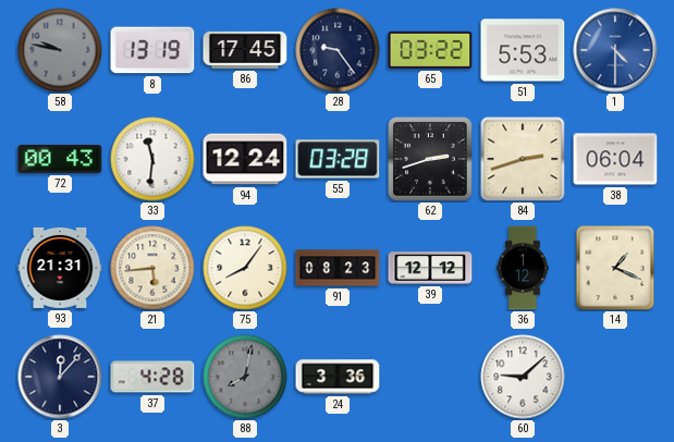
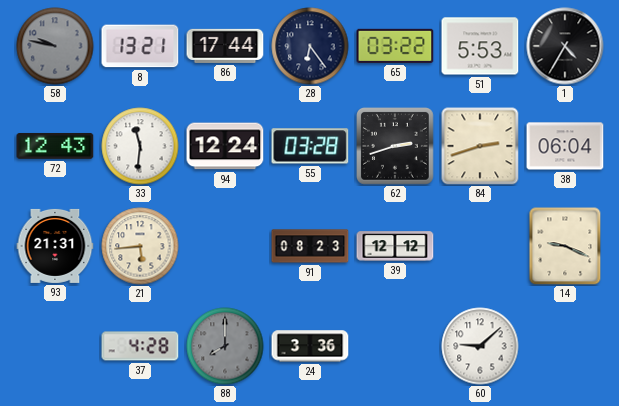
8: 13:19 -> 13:21 (140, 46)
86: 17:45 -> 17:44 (225, 46)
28: 9:24 -> 6:24 (310, 46)
1: 4:30 -> 4:35 (565, 46)
1 dial: blue -> black (565, 46)
72: 00:43 -> 12:43 (55, 146)
75: 8:06 -> none (245, 268)
36: 1:12 -> none (523, 268)
14: 1:19 -> 9:19 (565, 246)
3: 12:07 -> none (60, 377)
88: 8:02 -> 8:00 (225, 346)
